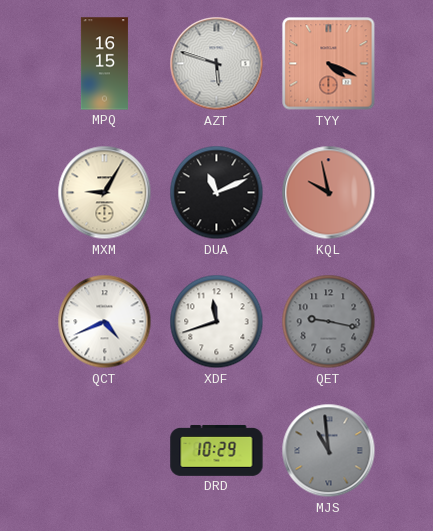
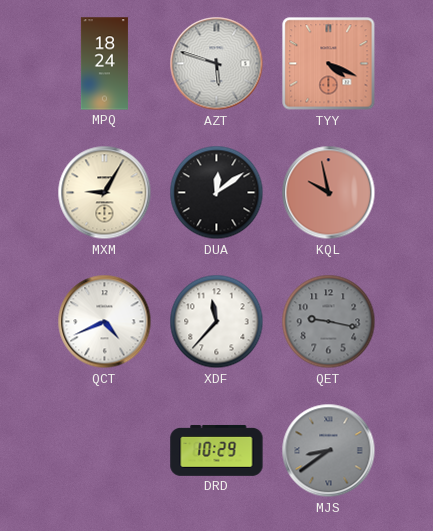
MPQ: 16:15 -> 18:24 (104, 64)
DUA: 11:11 -> 12:09 (217, 193)
XDF: 11:42 -> 11:37 (217, 322)
MJS: 10:59 -> 8:39 (329, 451)
